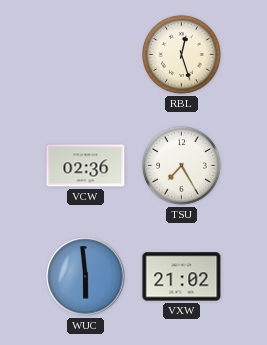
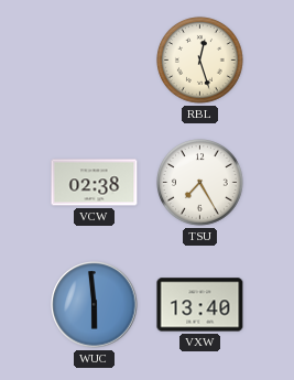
VCW: 02:36 -> 02:38 (95, 183)
VXW: 21:02 -> 13:40 (200, 305)
